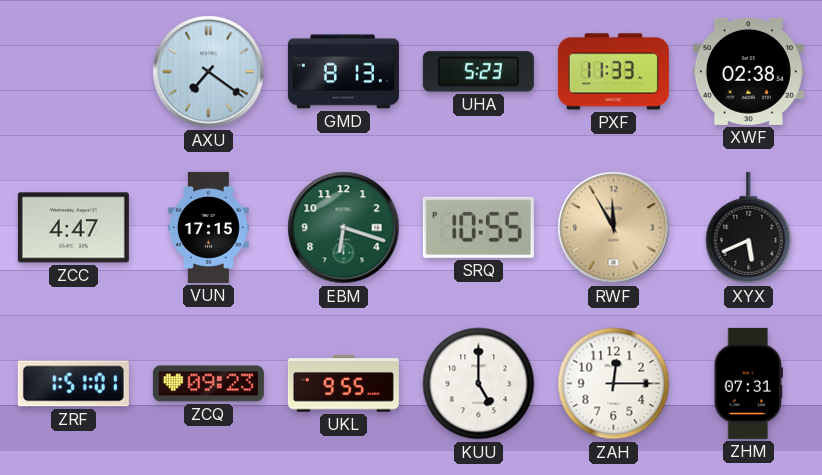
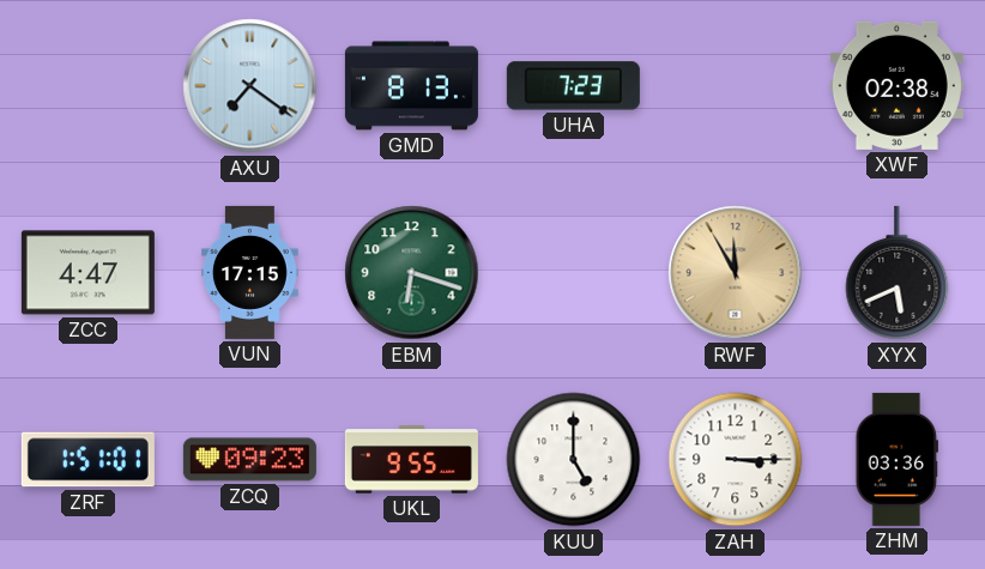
UHA: 5:23 -> 7:23 (573, 86)
PXF: 11:33 -> none (613, 72)
SRQ: 10:55 -> none (478, 227)
ZAH: 12:15 -> 3:15 (736, 460)
ZHM: 07:31 -> 03:36 (896, 459)
